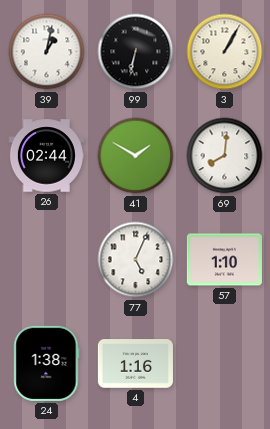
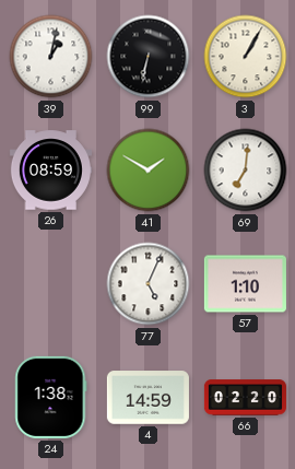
26: 02:44 -> 08:59 (50, 171)
69: 8:01 -> 7:01 (246, 171)
4: 1:16 -> 14:59 (147, 398)
66: none -> 02:20 (245, 398)
